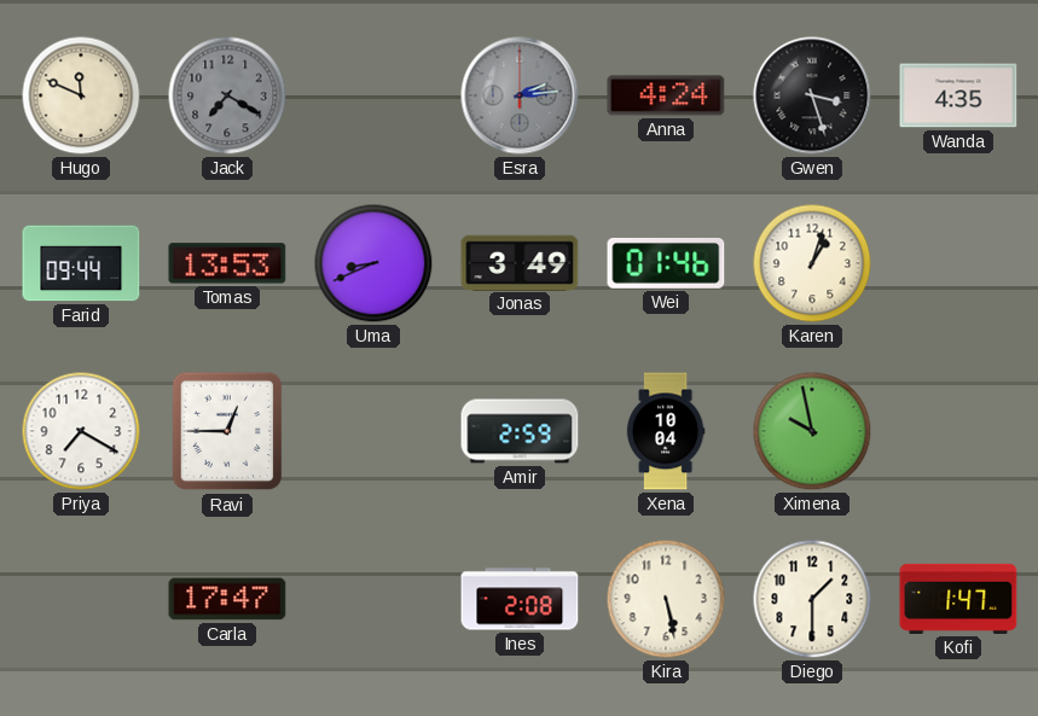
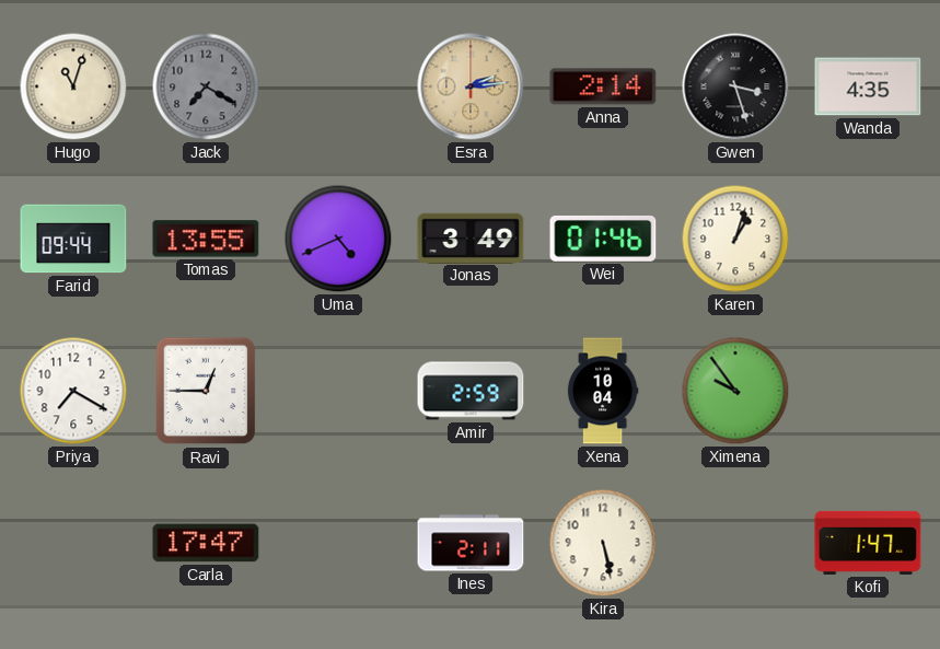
Hugo: 11:49 -> 11:03 (73, 86)
Esra dial: grey -> champagne (471, 86)
Anna: 4:24 -> 2:14 (603, 86)
Tomas: 13:53 -> 13:55 (206, 239)
Uma: 8:41 -> 4:41 (338, 239)
Ximena: 9:58 -> 9:54 (735, 391)
Ines: 2:08 -> 2:11 (471, 543)
Diego: 1:30 -> none (812, 599)
